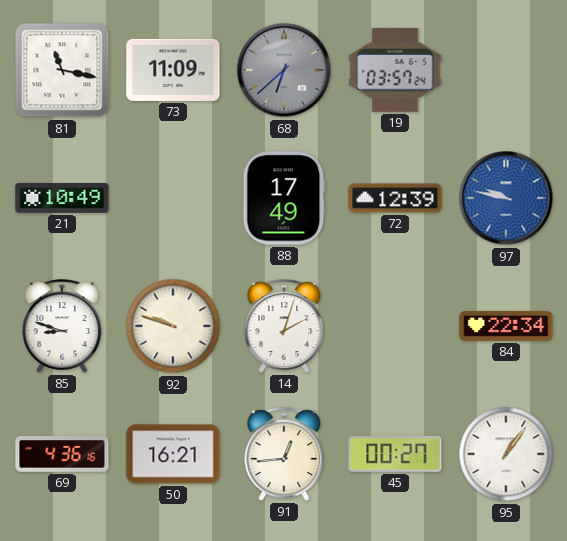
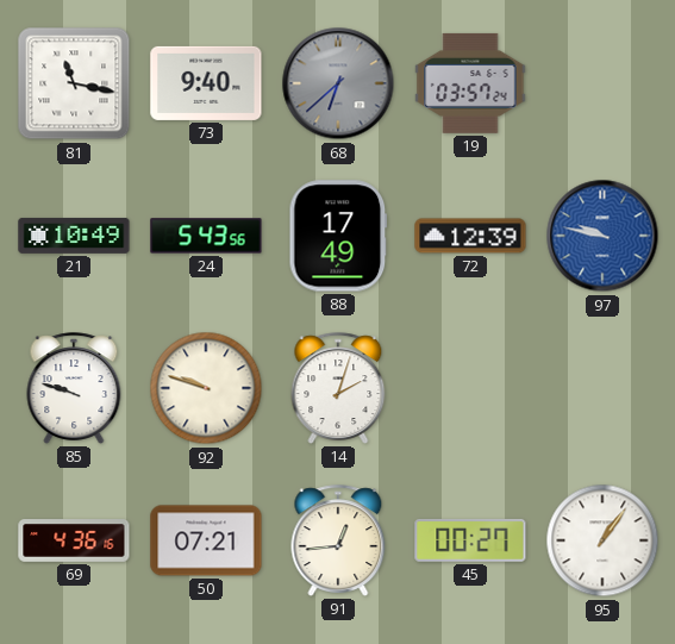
73: 11:09 -> 9:40 (206, 83)
24: none -> 5:43 (206, 236)
85: 8:48 -> 9:48 (74, 388)
84: 22:34 -> none (506, 327)
50: 16:21 -> 07:21 (206, 540)
